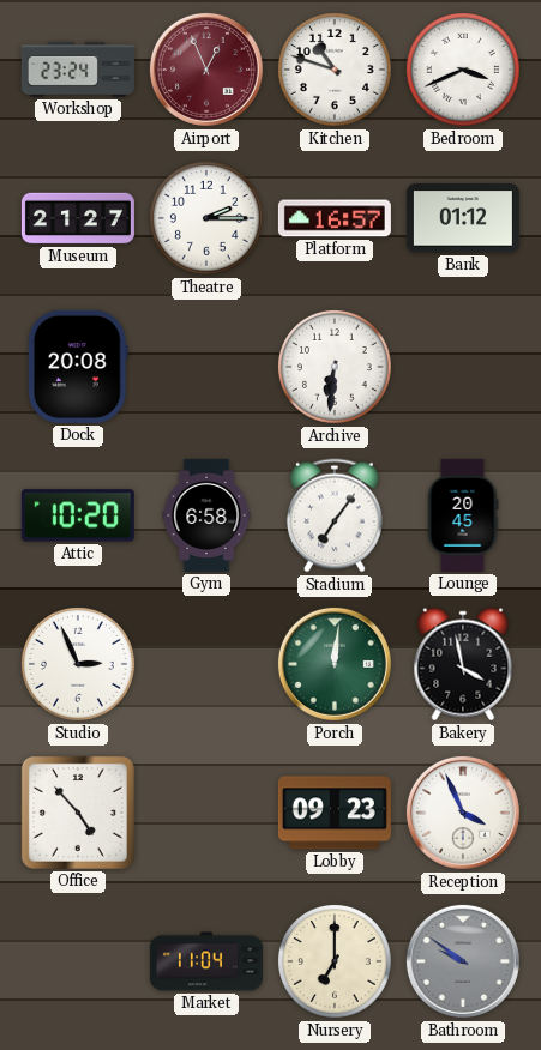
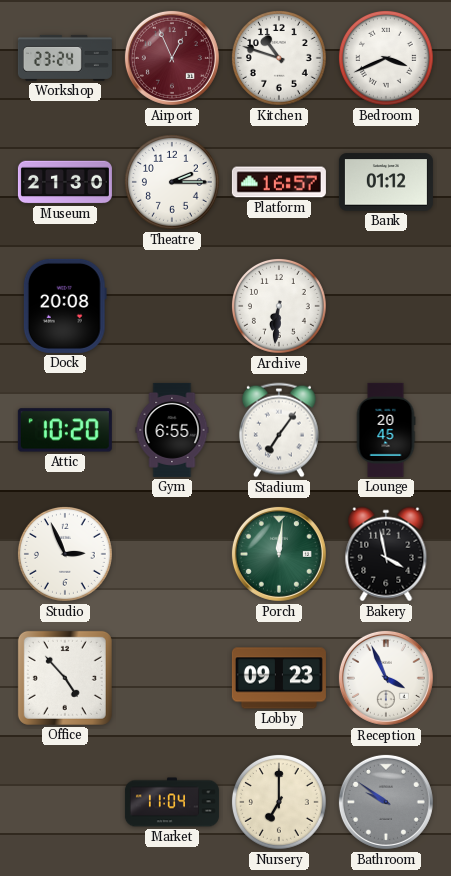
Museum: 21:27 -> 21:30 (65, 182)
Gym: 6:58 -> 6:55 (172, 430)
